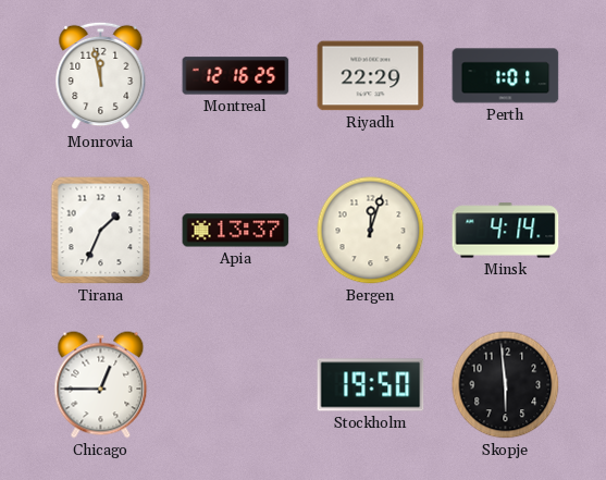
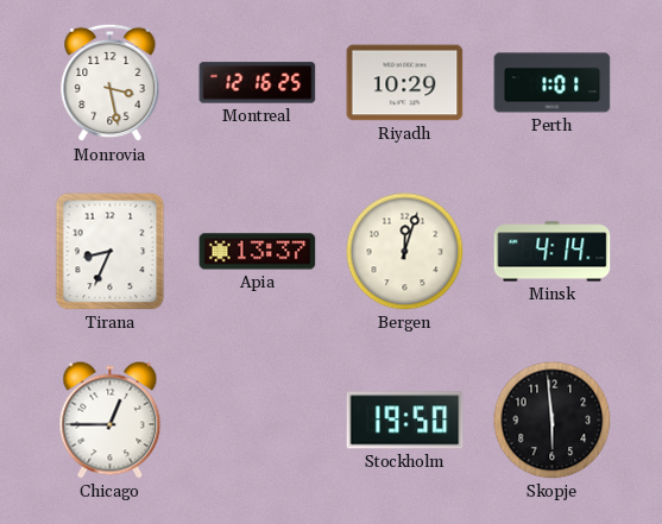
Monrovia: 11:58 -> 3:28 (111, 83)
Riyadh: 22:29 -> 10:29 (405, 83)
Tirana: 1:34 -> 8:34 (111, 252)
